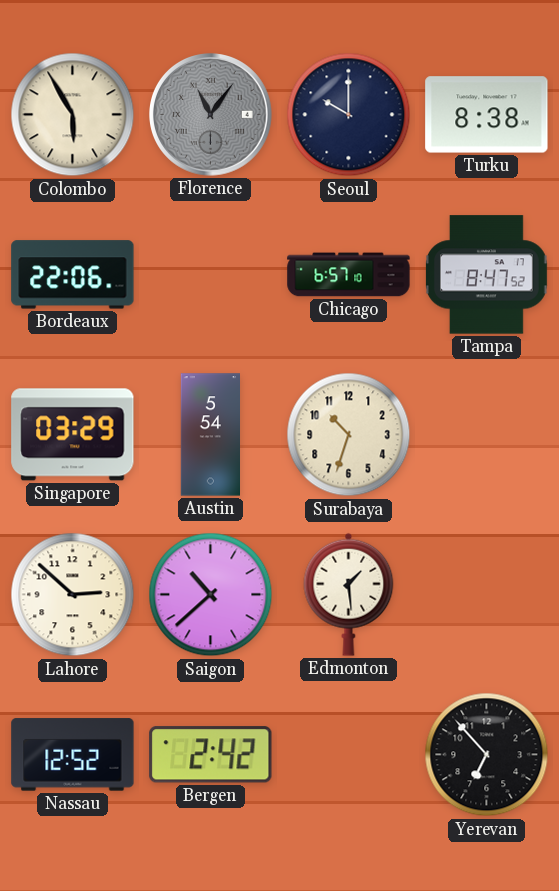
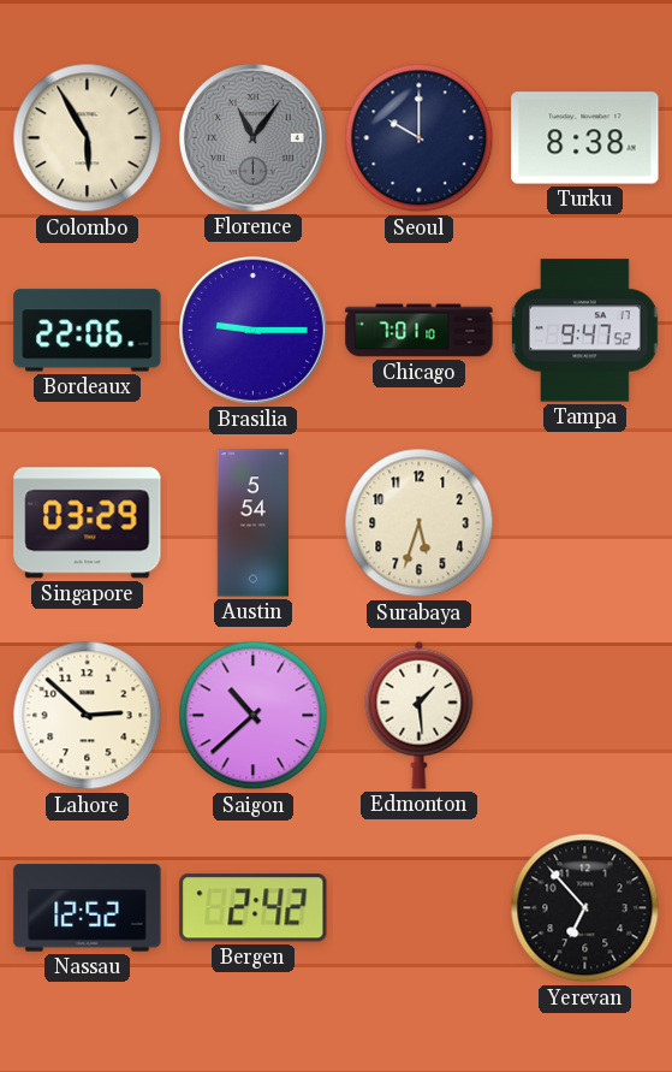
Brasilia: none -> 9:15 (254, 331)
Chicago: 6:57 -> 7:01 (420, 331)
Tampa: 8:47 -> 9:47 (584, 331)
Surabaya: 10:33 -> 5:33 (420, 523)
